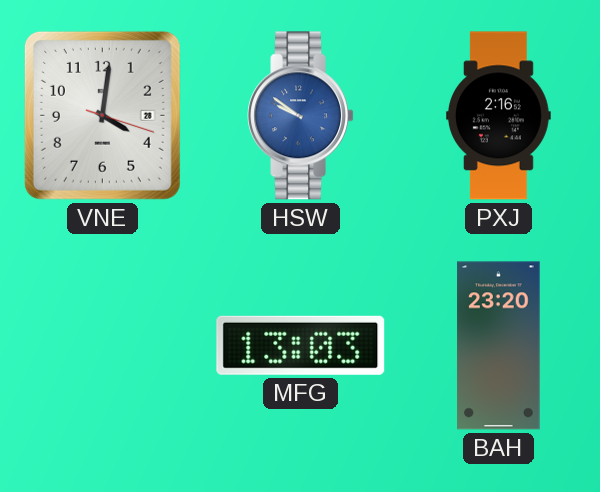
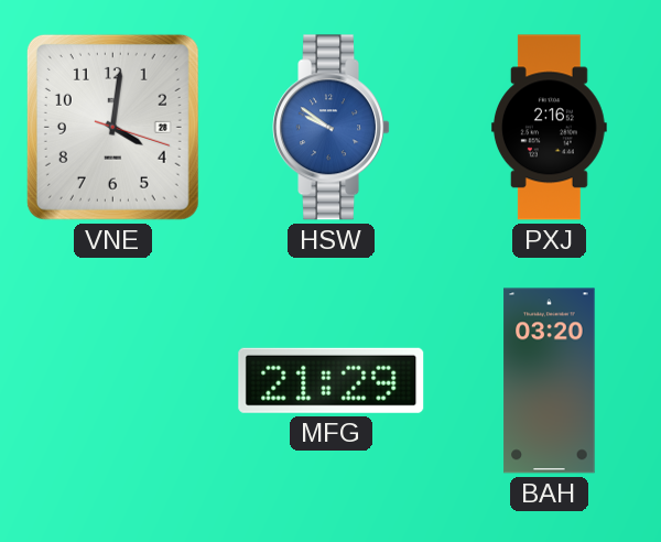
MFG: 13:03 -> 21:29 (332, 380)
BAH: 23:20 -> 03:20 (550, 381)
